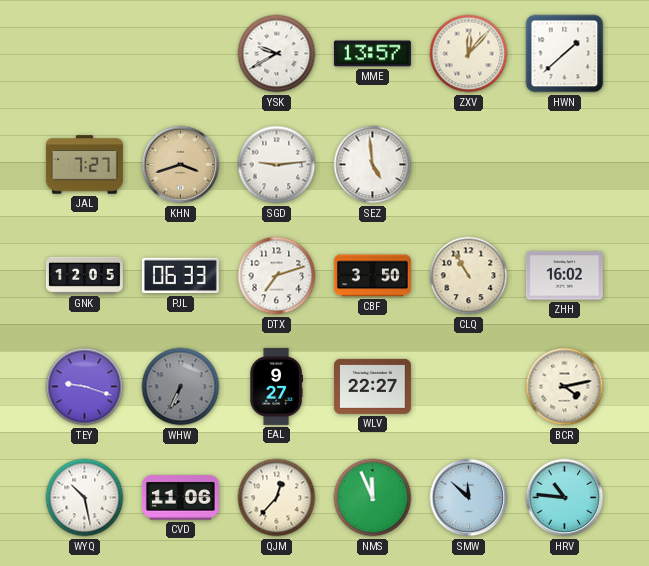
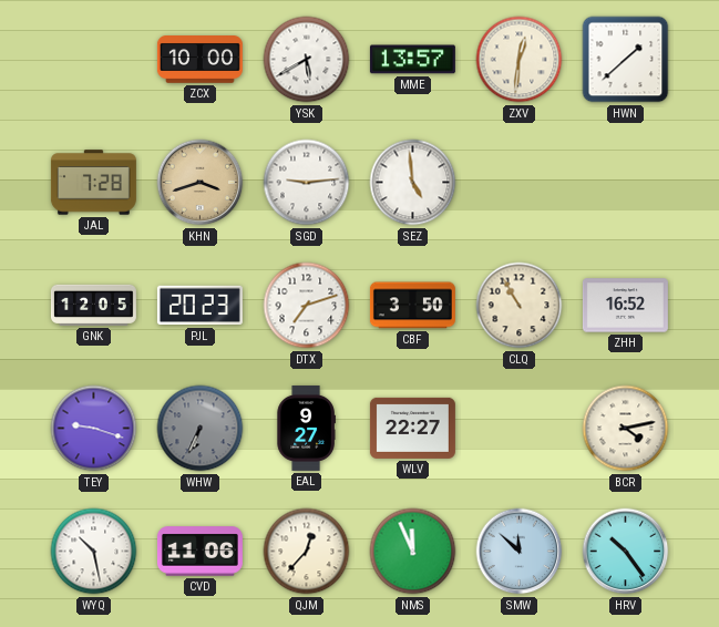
ZCX: none -> 10:00 (199, 60)
YSK: 9:40 -> 5:40 (307, 60)
ZXV: 12:07 -> 12:31 (520, 60)
JAL: 7:27 -> 7:28 (93, 183)
PJL: 06:33 -> 20:23 (199, 306)
ZHH: 16:02 -> 16:52 (625, 306)
HRV: 10:46 -> 10:24 (626, 552)
